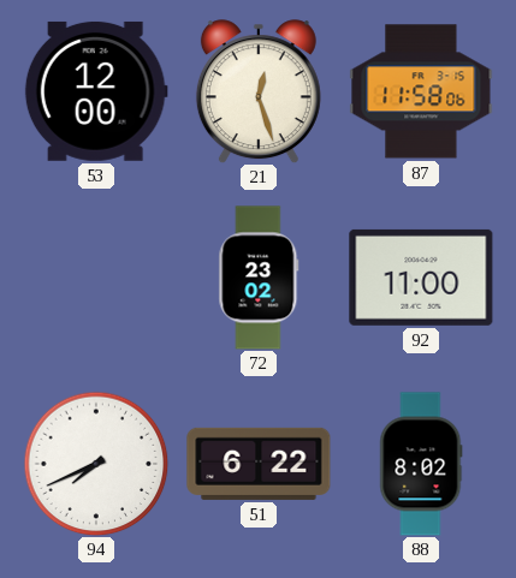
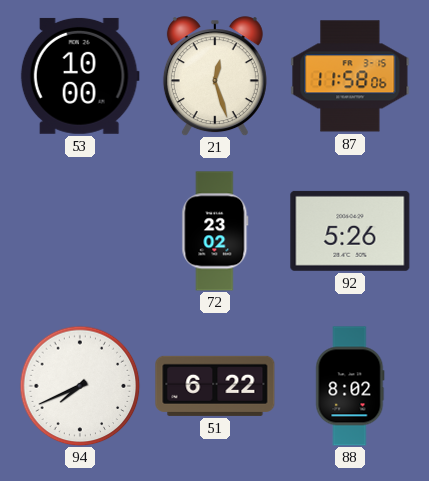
53: 12:00 -> 10:00 (80, 76)
92: 11:00 -> 5:26 (350, 231)
